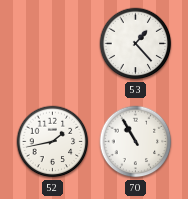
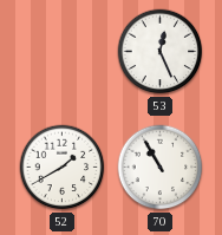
53: 1:23 -> 12:26 (161, 52)
52: 1:43 -> 1:40 (63, 168)
